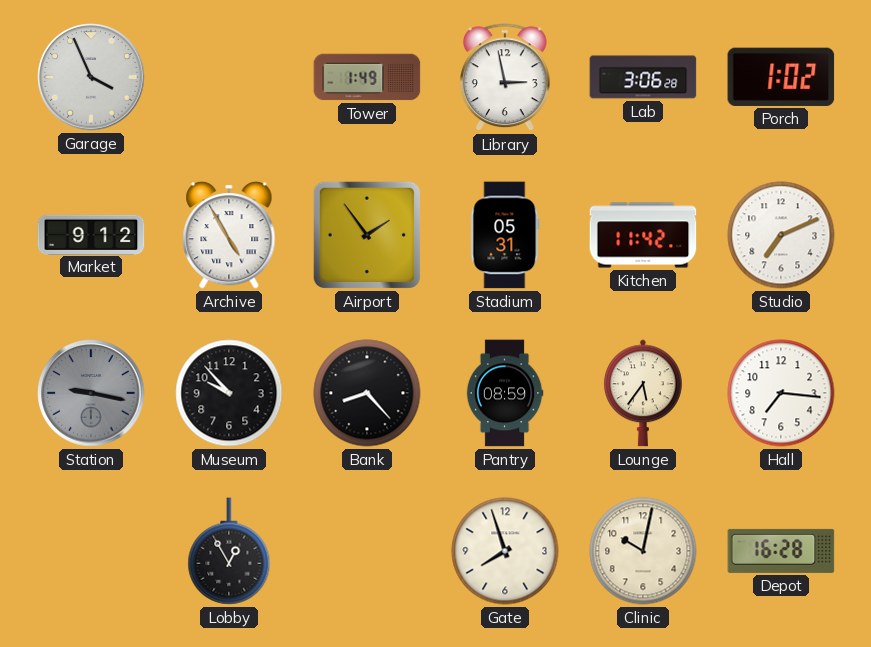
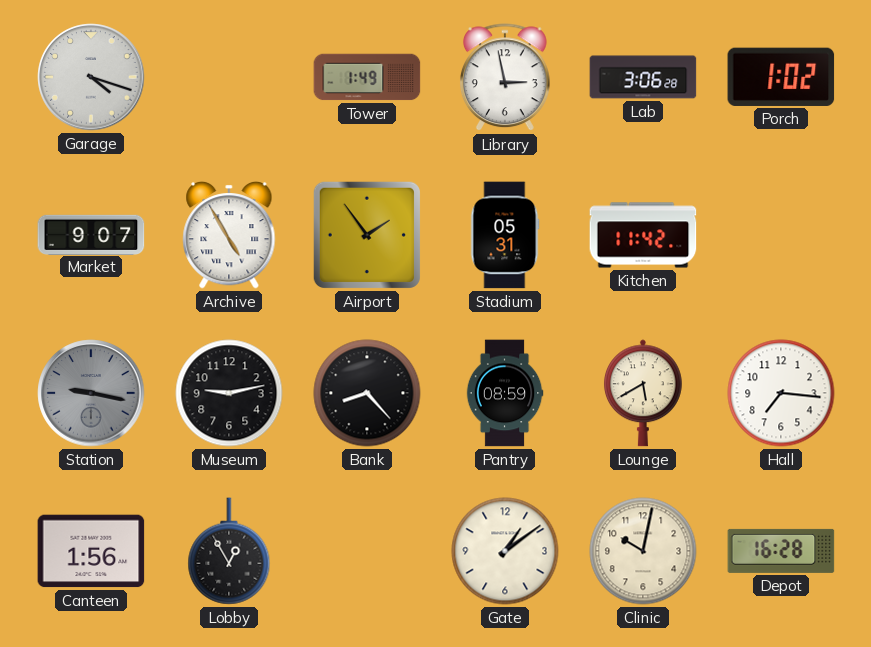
Garage: 3:56 -> 4:18 (91, 77)
Market: 9:12 -> 9:07 (91, 234)
Studio: 7:11 -> none (781, 235)
Museum: 9:53 -> 9:13 (229, 393)
Lounge: 5:36 -> 5:40 (643, 393)
Canteen: none -> 1:56 (91, 551)
Gate: 7:57 -> 1:09 (505, 551)
